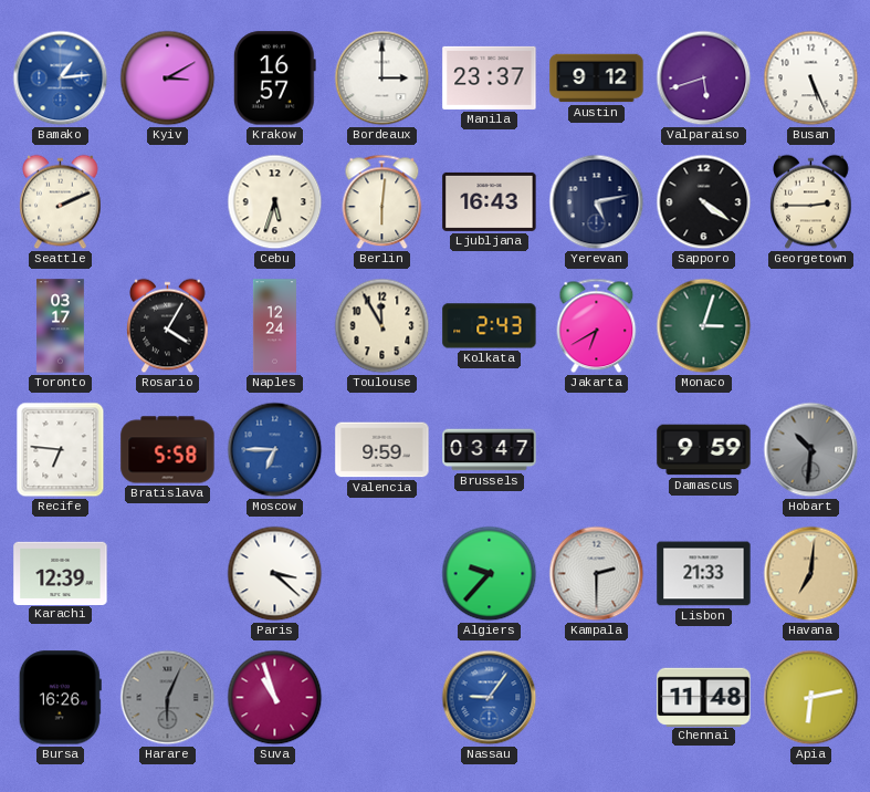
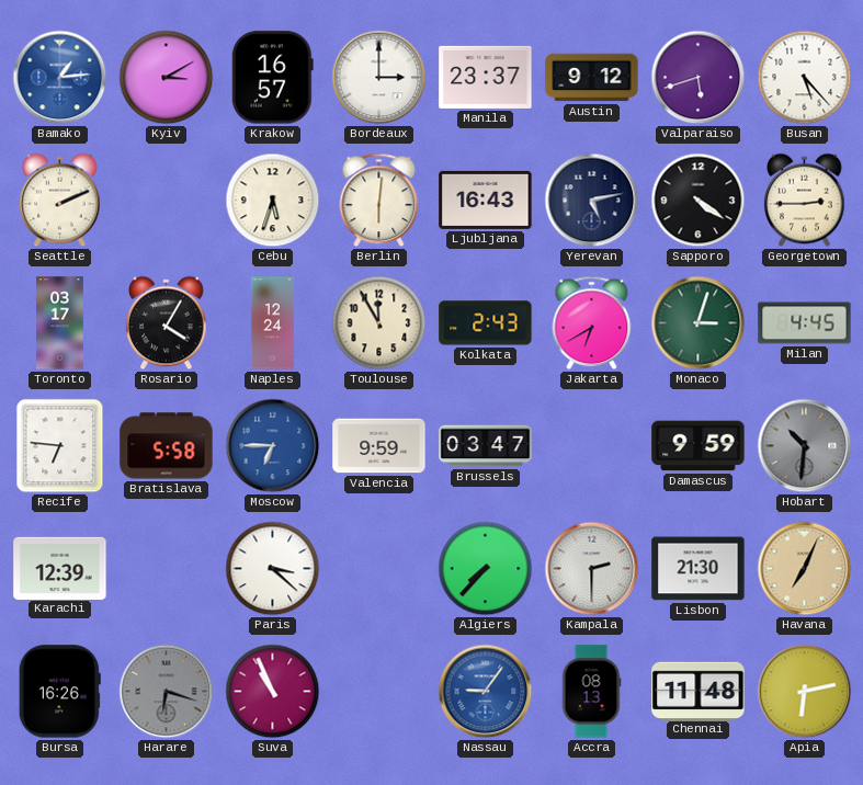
Busan: 5:26 -> 5:23 (805, 78)
Milan: none -> 4:45 (805, 323)
Algiers: 9:37 -> 7:37 (486, 569)
Lisbon: 21:33 -> 21:30 (699, 569)
Havana: 7:01 -> 7:04 (805, 569)
Harare: 6:04 -> 6:18 (167, 692)
Suva: 10:57 -> 10:56 (273, 692)
Accra: none -> 08:13 (591, 692)
